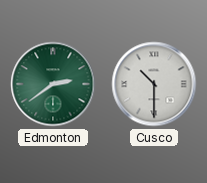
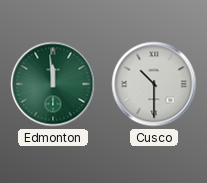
Edmonton: 2:39 -> 11:59 (53, 84)
